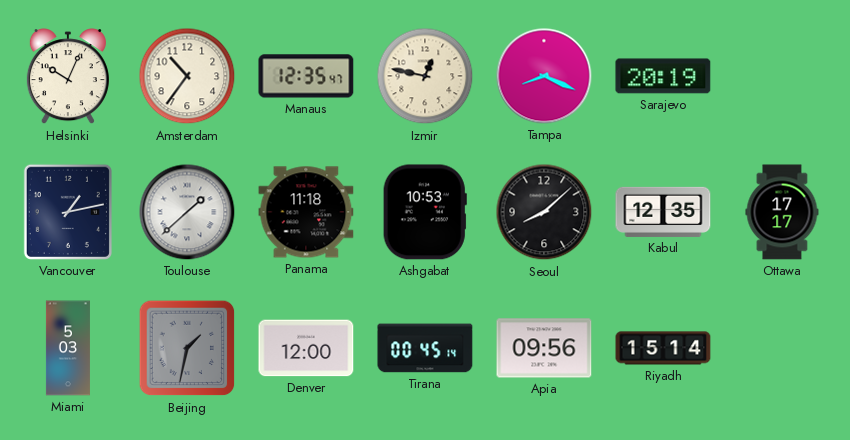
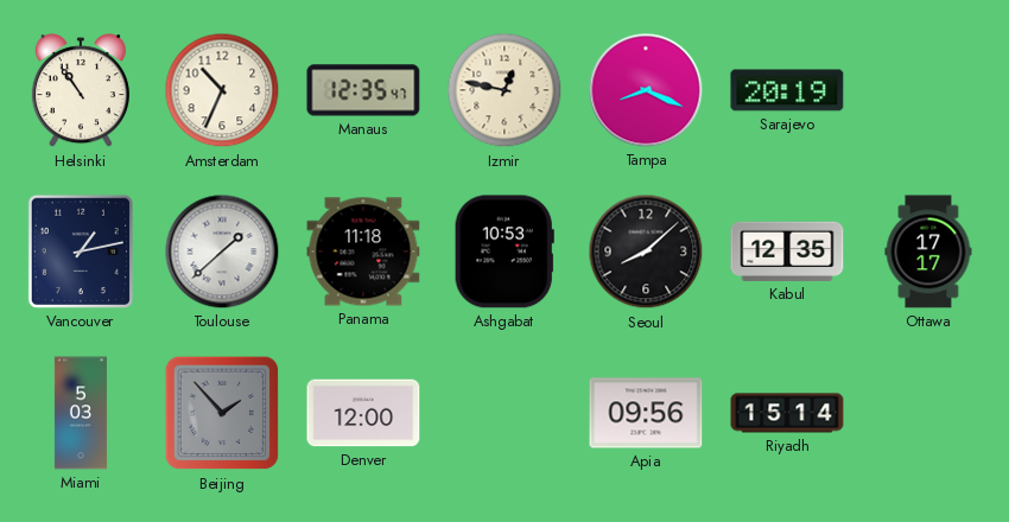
Helsinki: 10:04 -> 10:54 (81, 91)
Amsterdam: 10:36 -> 10:34 (222, 90)
Beijing: 1:32 -> 1:53 (222, 413)
Tirana: 00:45 -> none (425, 348)
